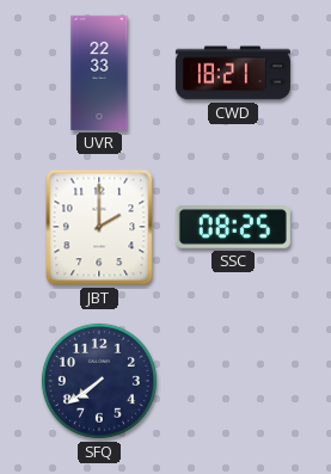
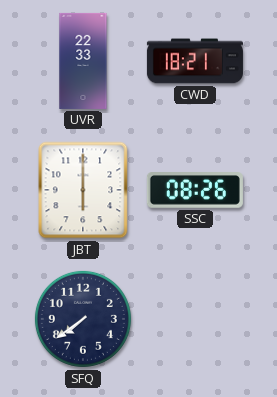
JBT: 2:00 -> 6:00 (83, 190)
SSC: 08:25 -> 08:26 (195, 190)
